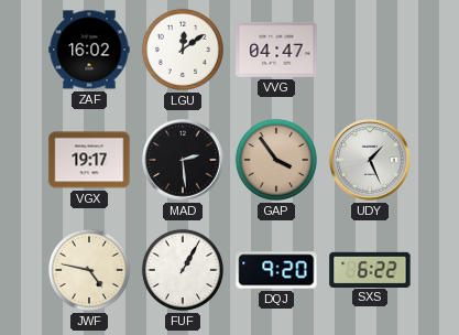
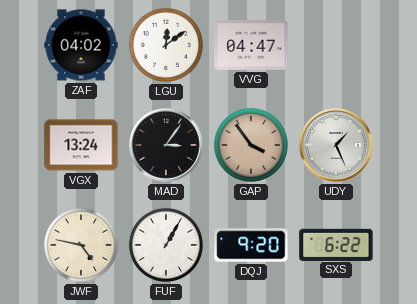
ZAF: 16:02 -> 04:02 (81, 45)
VGX: 19:17 -> 13:24 (81, 145)
MAD: 2:29 -> 3:06 (166, 145)
